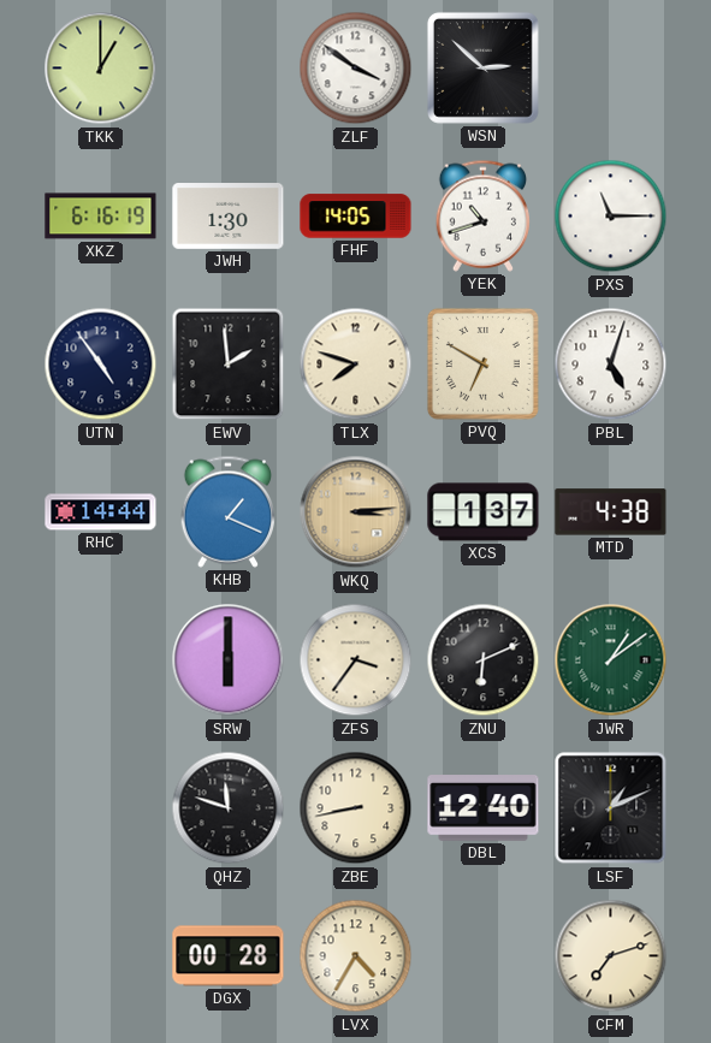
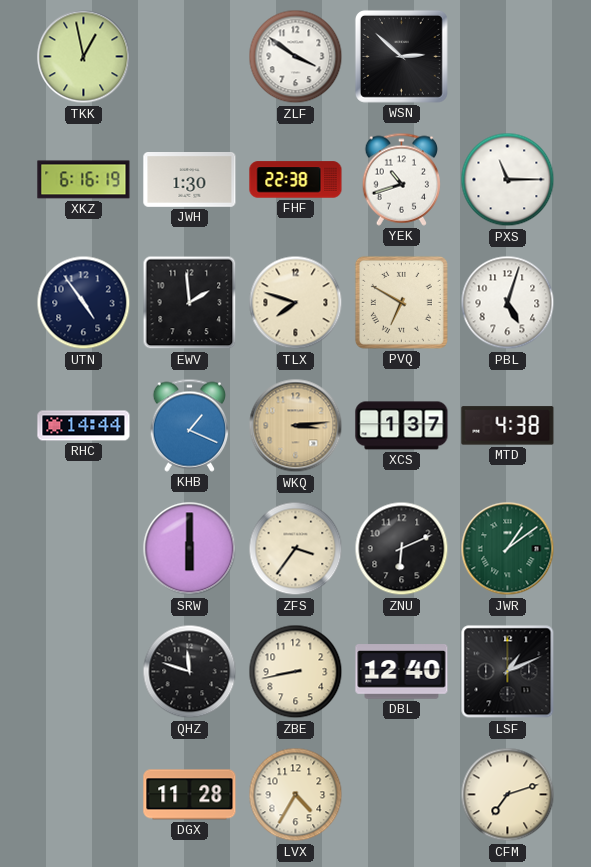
TKK: 1:00 -> 12:58 (84, 57)
FHF: 14:05 -> 22:38 (296, 180)
DGX: 00:28 -> 11:28 (190, 795)
